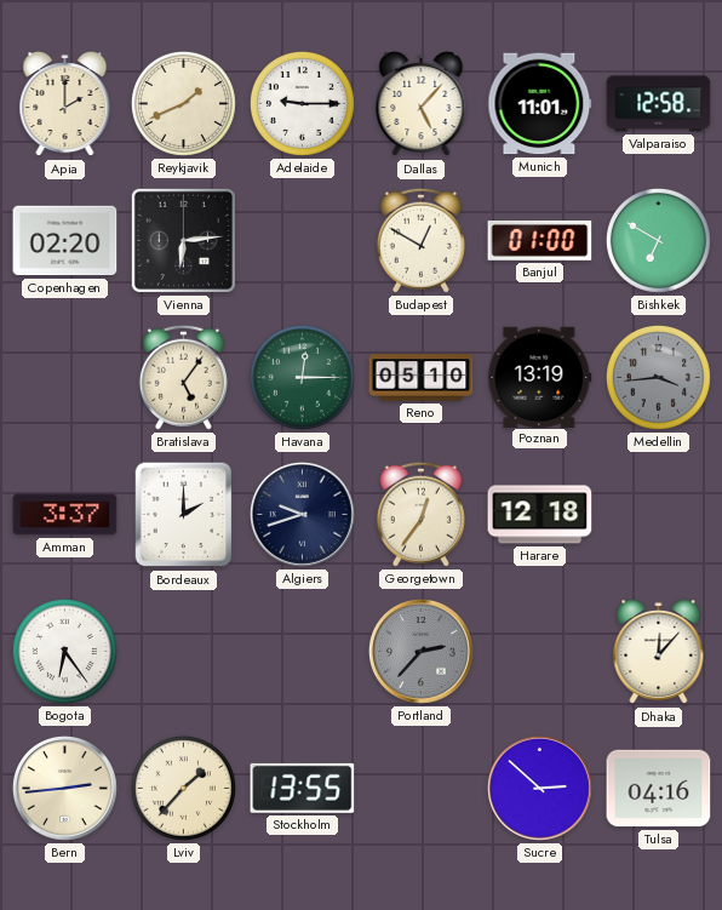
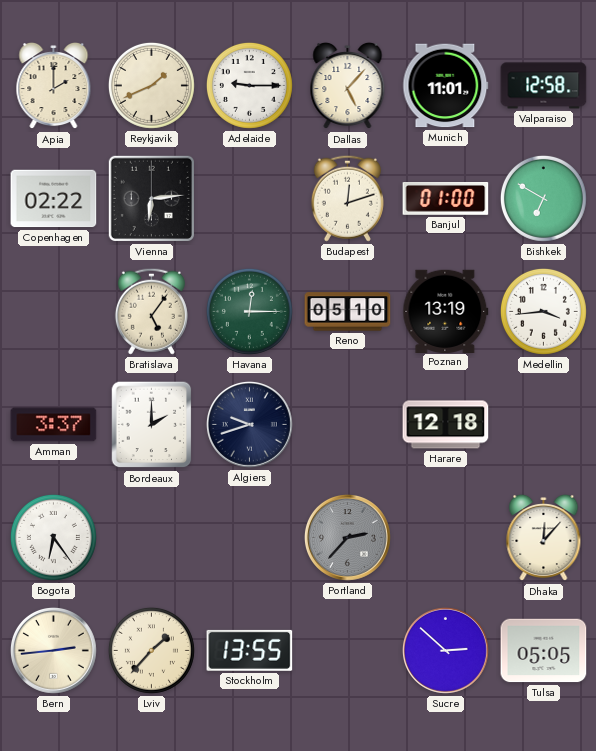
Copenhagen: 02:20 -> 02:22 (54, 199)
Budapest: 12:50 -> 12:12 (347, 198)
Medellin dial: grey -> white (543, 311)
Georgetown: 12:36 -> none (420, 514)
Tulsa: 04:16 -> 05:05 (544, 651)
